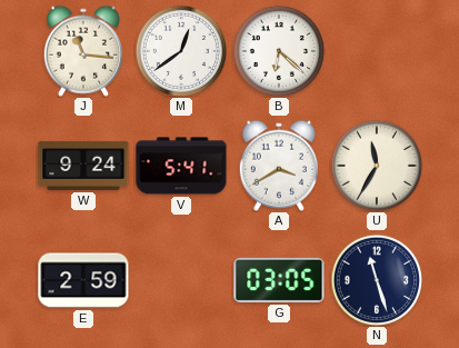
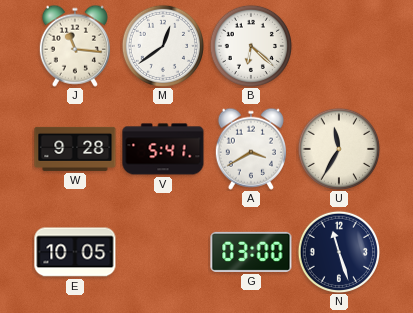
W: 9:24 -> 9:28 (75, 149)
E: 2:59 -> 10:05 (75, 252)
G: 03:05 -> 03:00 (251, 252)
